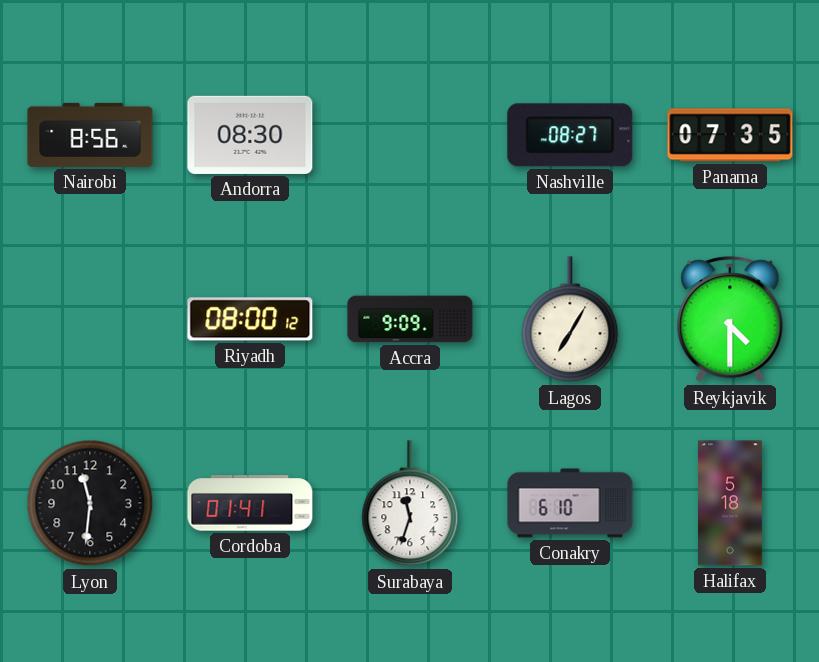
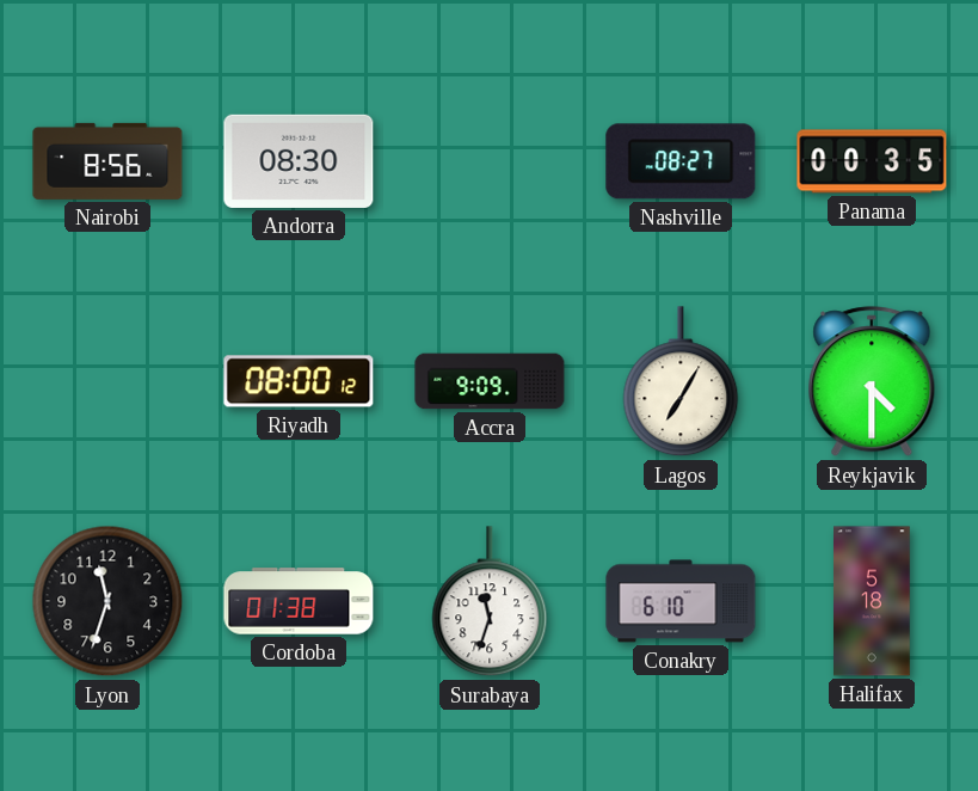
Panama: 07:35 -> 00:35 (872, 161)
Lyon: 11:31 -> 11:33 (107, 601)
Cordoba: 01:41 -> 01:38 (299, 601)
